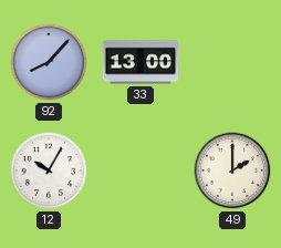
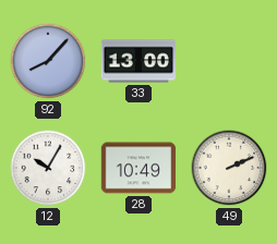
28: none -> 10:49 (138, 168)
49: 2:00 -> 2:11 (229, 168)
